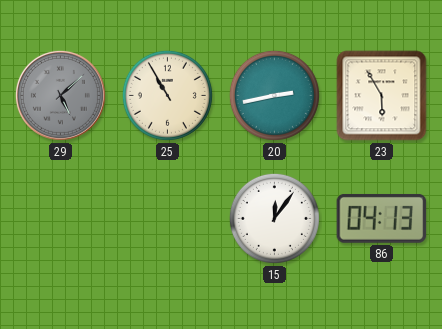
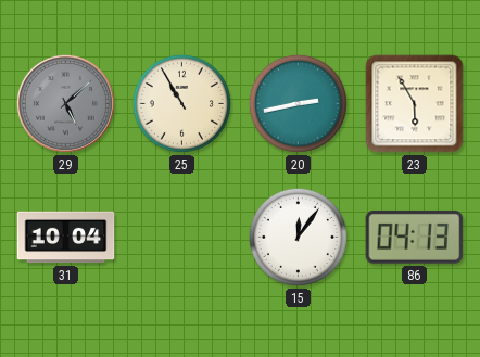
31: none -> 10:04 (66, 238)
